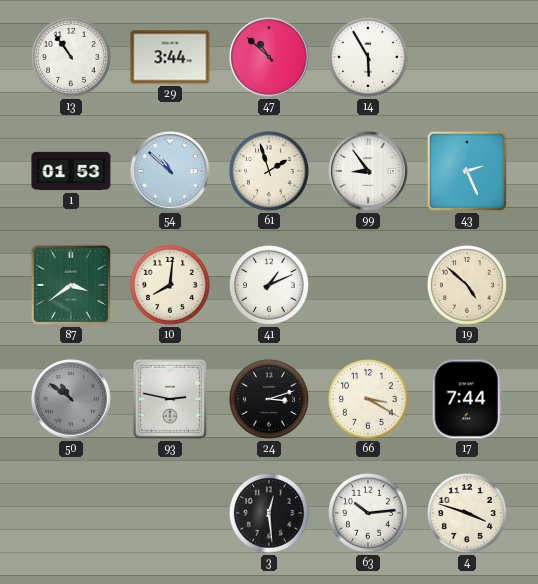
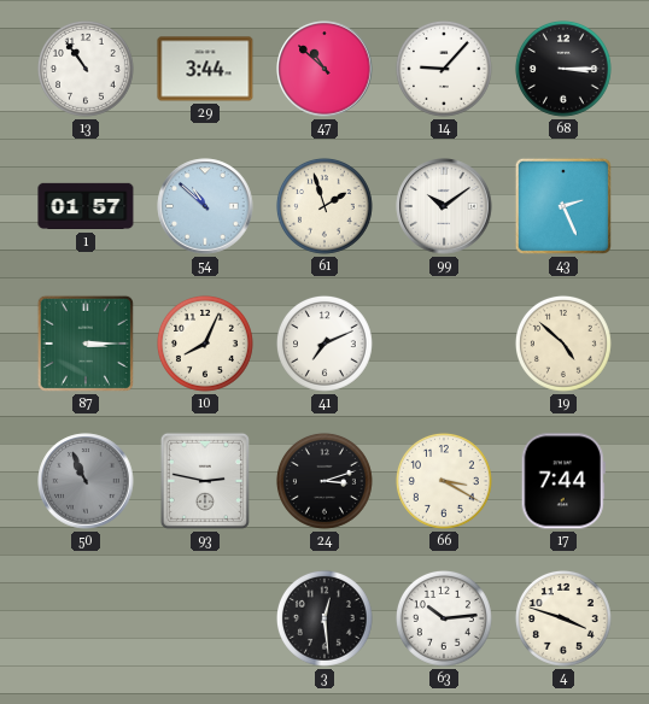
14: 5:55 -> 9:07 (444, 69)
68: none -> 3:15 (563, 69)
1: 01:53 -> 01:57 (86, 206)
99: 8:54 -> 10:09 (444, 206)
87: 3:39 -> 3:15 (86, 344)
10: 8:01 -> 8:04 (205, 344)
41: 1:11 -> 7:11 (324, 344)
50: 10:51 -> 10:56 (86, 481)
